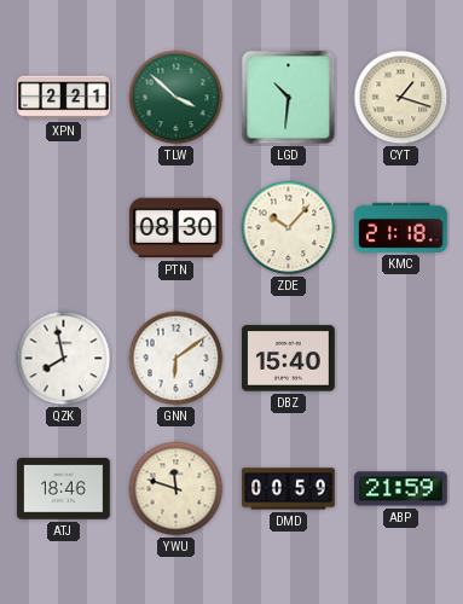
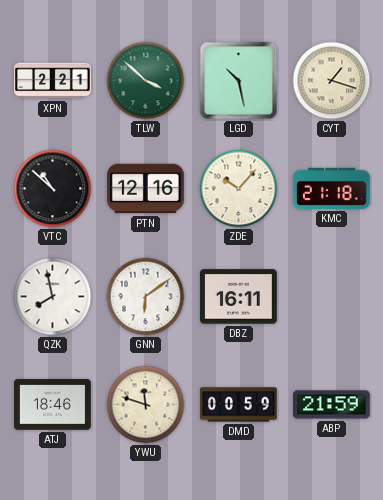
LGD: 10:31 -> 10:28 (239, 81)
VTC: none -> 10:52 (53, 189)
PTN: 08:30 -> 12:16 (146, 189)
DBZ: 15:40 -> 16:11 (239, 297)
